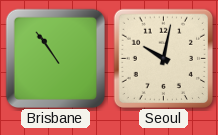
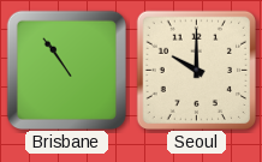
Seoul: 10:02 -> 10:00 (196, 70)
